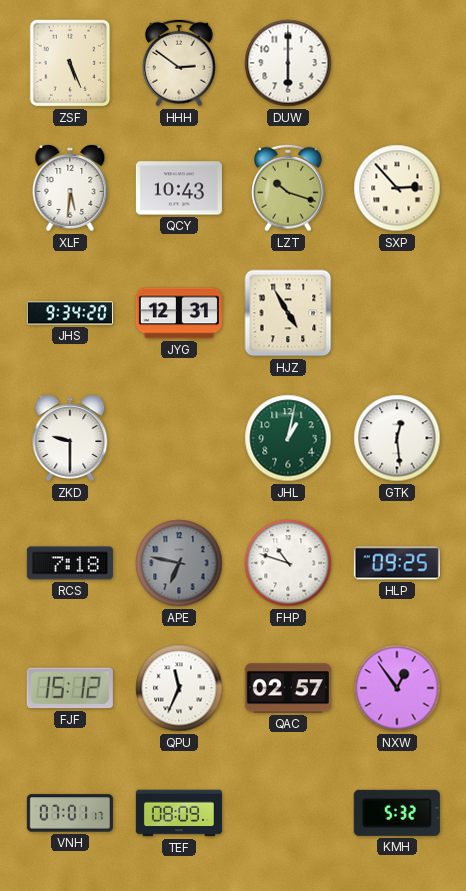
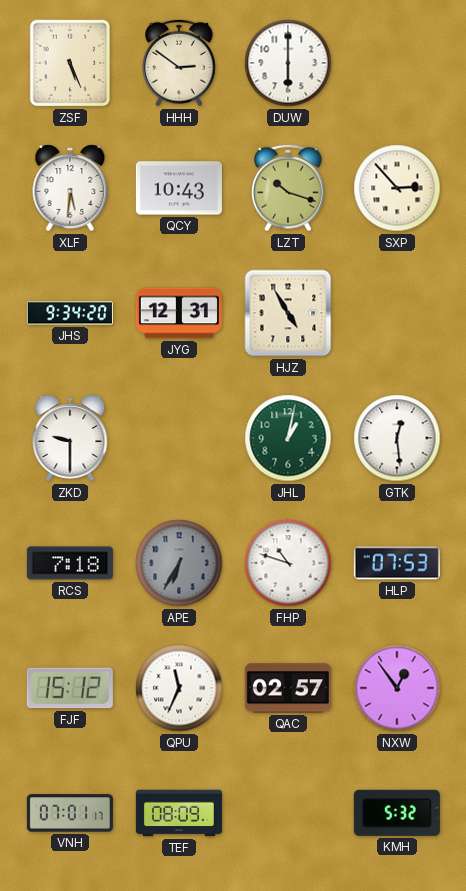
APE: 6:47 -> 6:35 (179, 563)
HLP: 09:25 -> 07:53 (397, 563)
